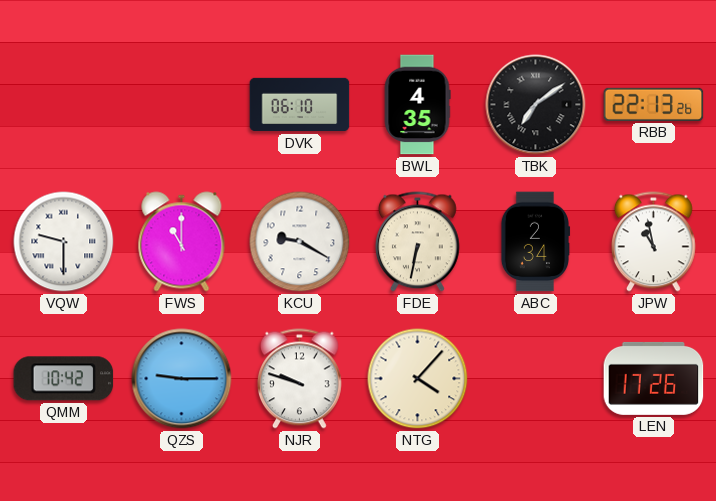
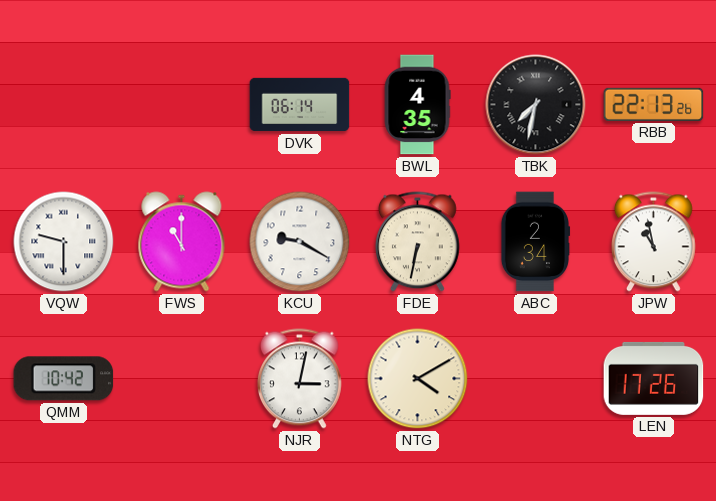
DVK: 06:10 -> 06:14 (300, 105)
TBK: 7:09 -> 7:32 (536, 105)
QZS: 9:15 -> none (182, 379)
NJR: 9:48 -> 3:02 (300, 379)
NTG: 4:07 -> 4:10 (418, 379)
